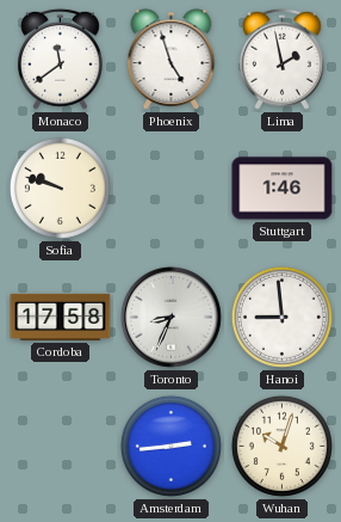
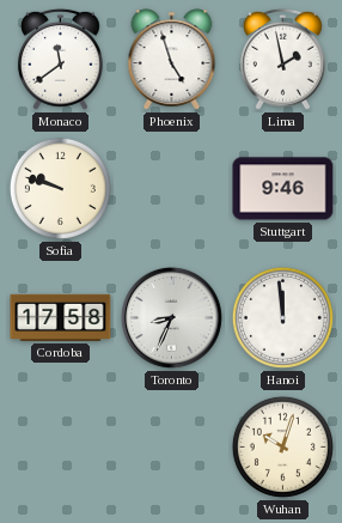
Stuttgart: 1:46 -> 9:46 (283, 189)
Hanoi: 8:59 -> 11:59 (282, 317)
Amsterdam: 2:44 -> none (170, 446)
